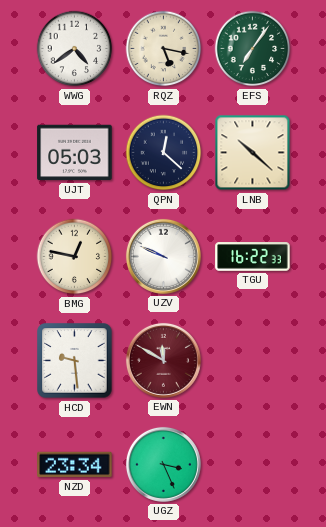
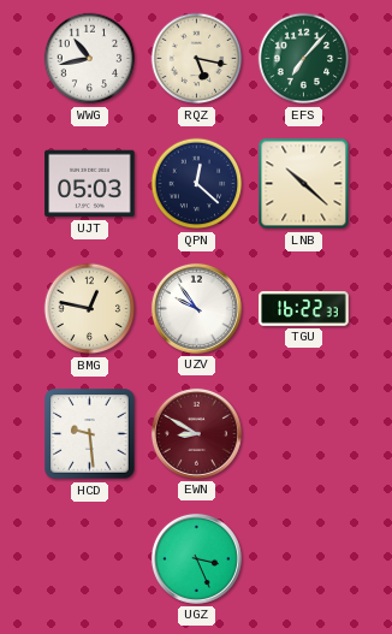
WWG: 4:39 -> 10:43 (90, 59)
EFS: 7:06 -> 7:07 (304, 59)
UZV: 9:49 -> 9:54 (196, 308)
EWN: 11:50 -> 8:50 (196, 433)
NZD: 23:34 -> none (75, 465)
